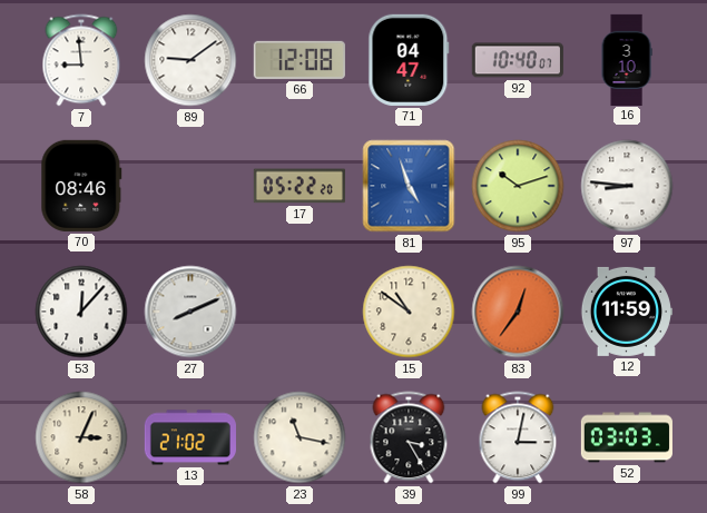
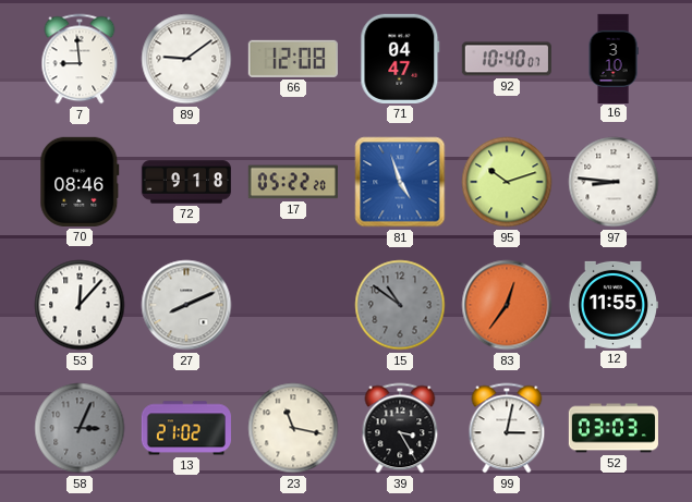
72: none -> 9:18 (185, 182)
15 dial: cream -> grey (400, 305)
12: 11:59 -> 11:55 (612, 305)
58 dial: cream -> grey (80, 428)
